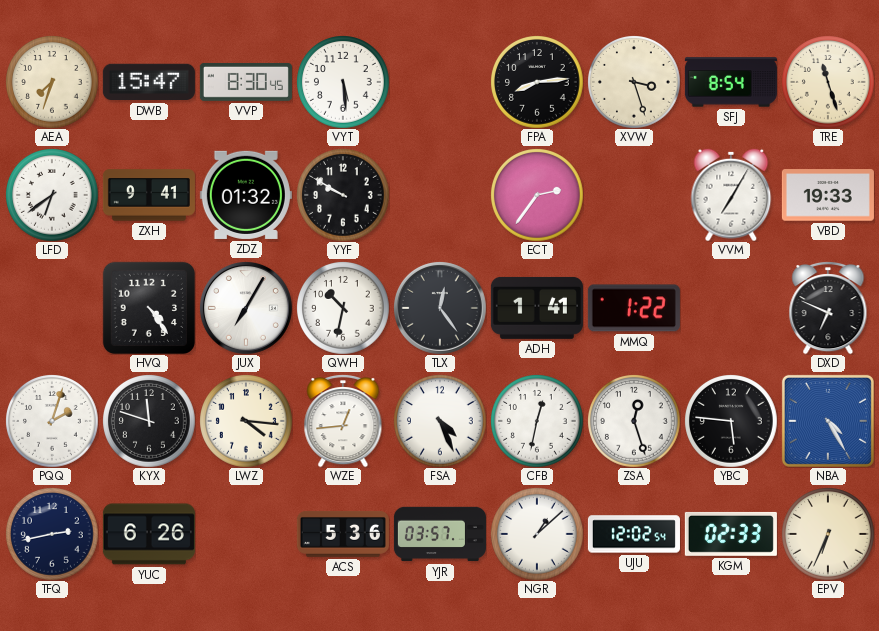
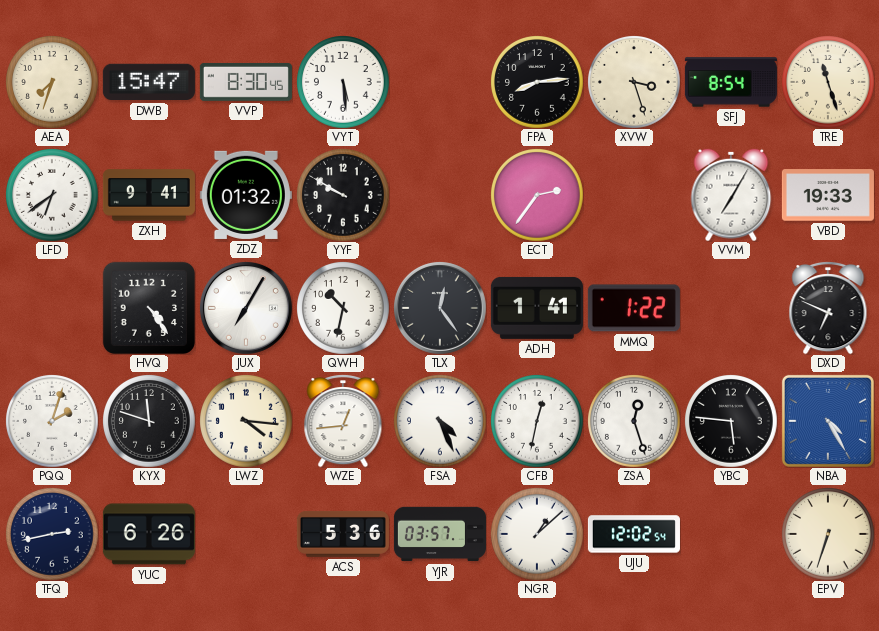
KGM: 02:33 -> none (731, 534)
EPV: 6:34 -> 6:33 (828, 534)
